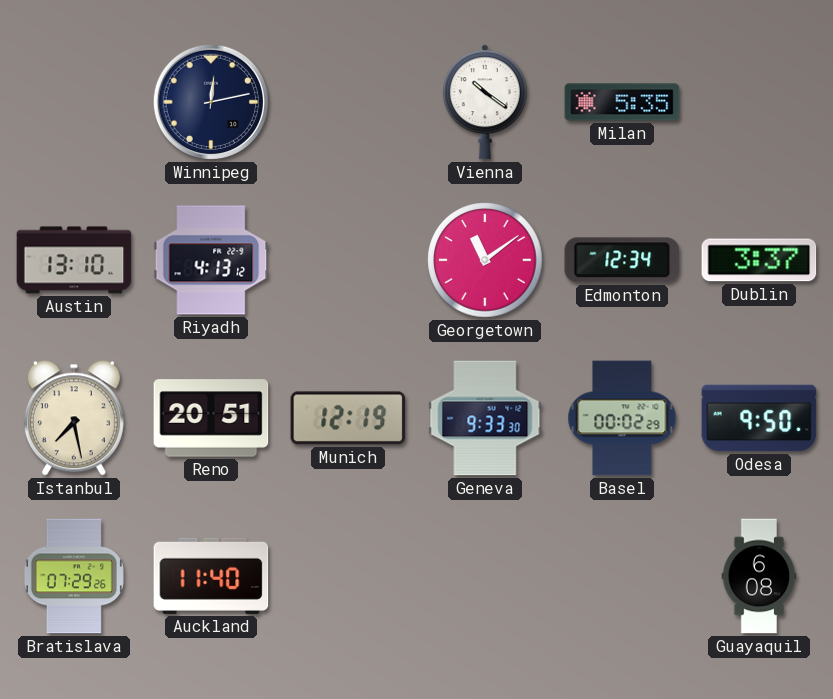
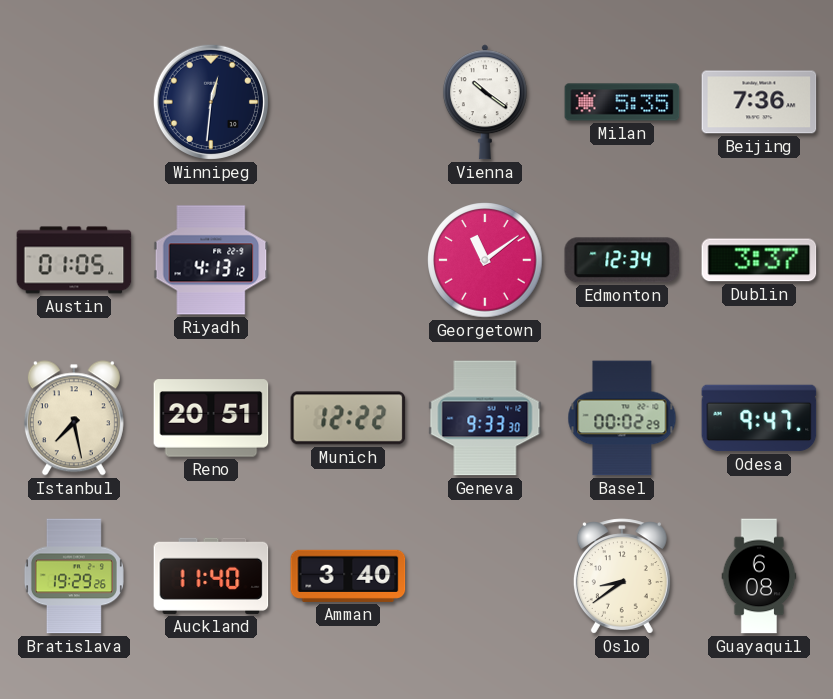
Winnipeg: 12:13 -> 12:31 (211, 102)
Beijing: none -> 7:36 (759, 102)
Austin: 13:10 -> 01:05 (74, 260)
Munich: 12:19 -> 12:22 (348, 418)
Odesa: 9:50 -> 9:47 (759, 418)
Bratislava: 07:29 -> 19:29 (74, 576)
Amman: none -> 3:40 (348, 576)
Oslo: none -> 8:39 (622, 576)
